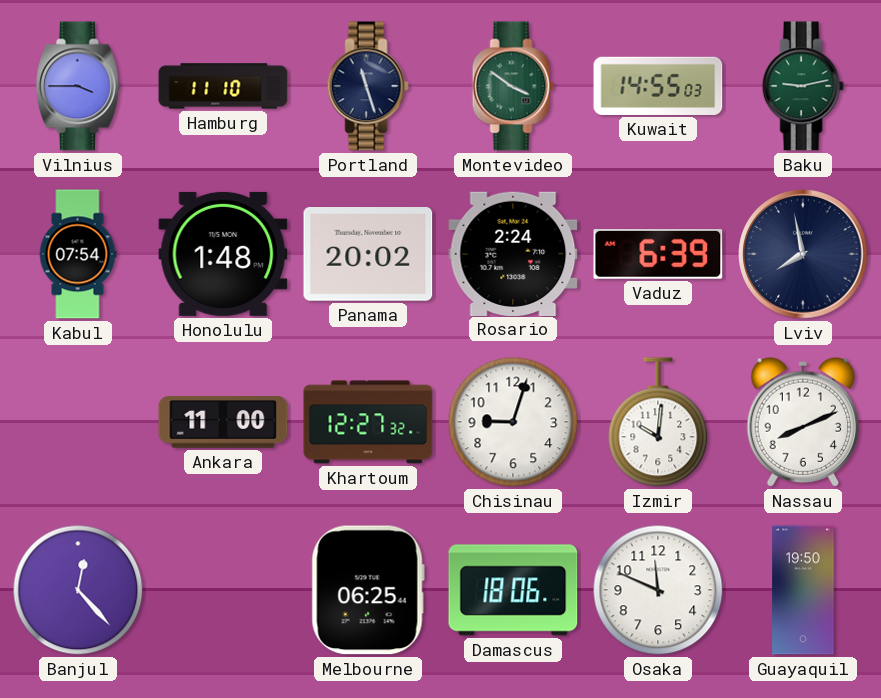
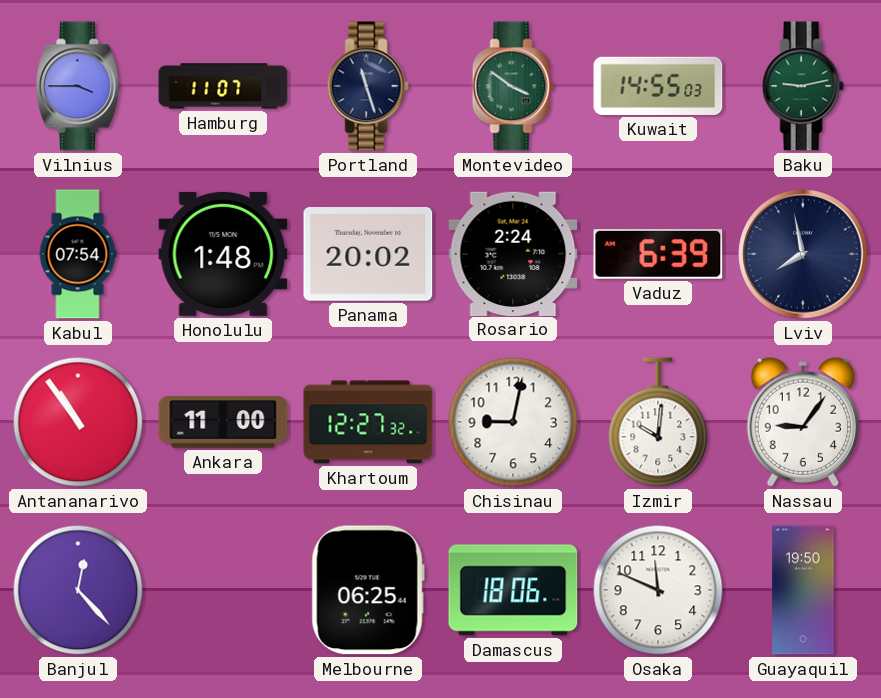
Hamburg: 11:10 -> 11:07 (223, 86)
Antananarivo: none -> 10:54 (78, 422)
Chisinau: 9:03 -> 9:02 (513, 422)
Nassau: 8:11 -> 9:06 (802, 422)
